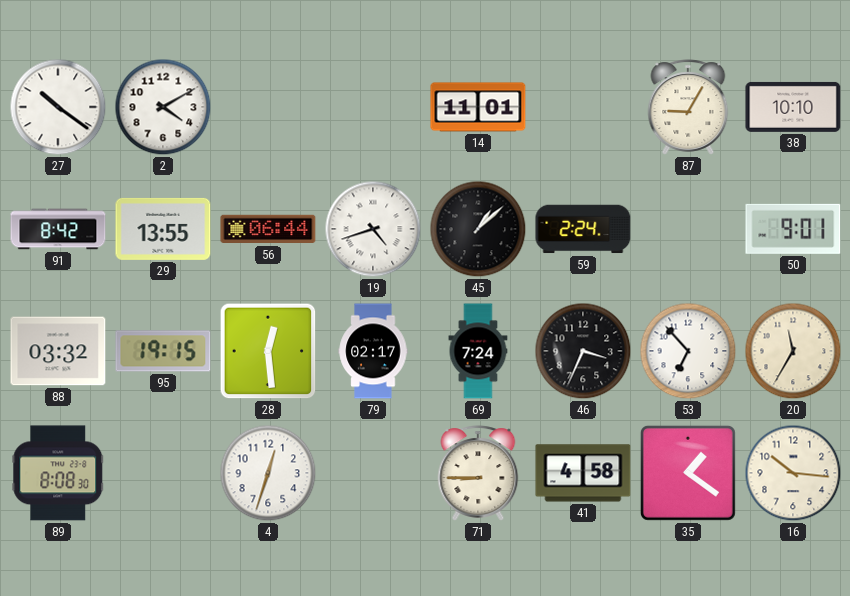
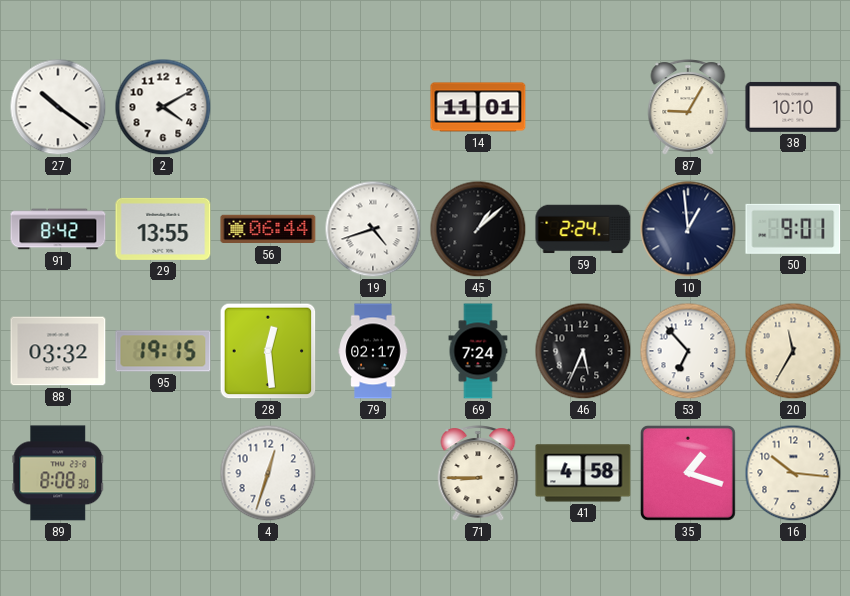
10: none -> 12:59 (688, 229)
46: 3:34 -> 5:34 (583, 351)
35: 1:21 -> 1:18 (688, 473)
